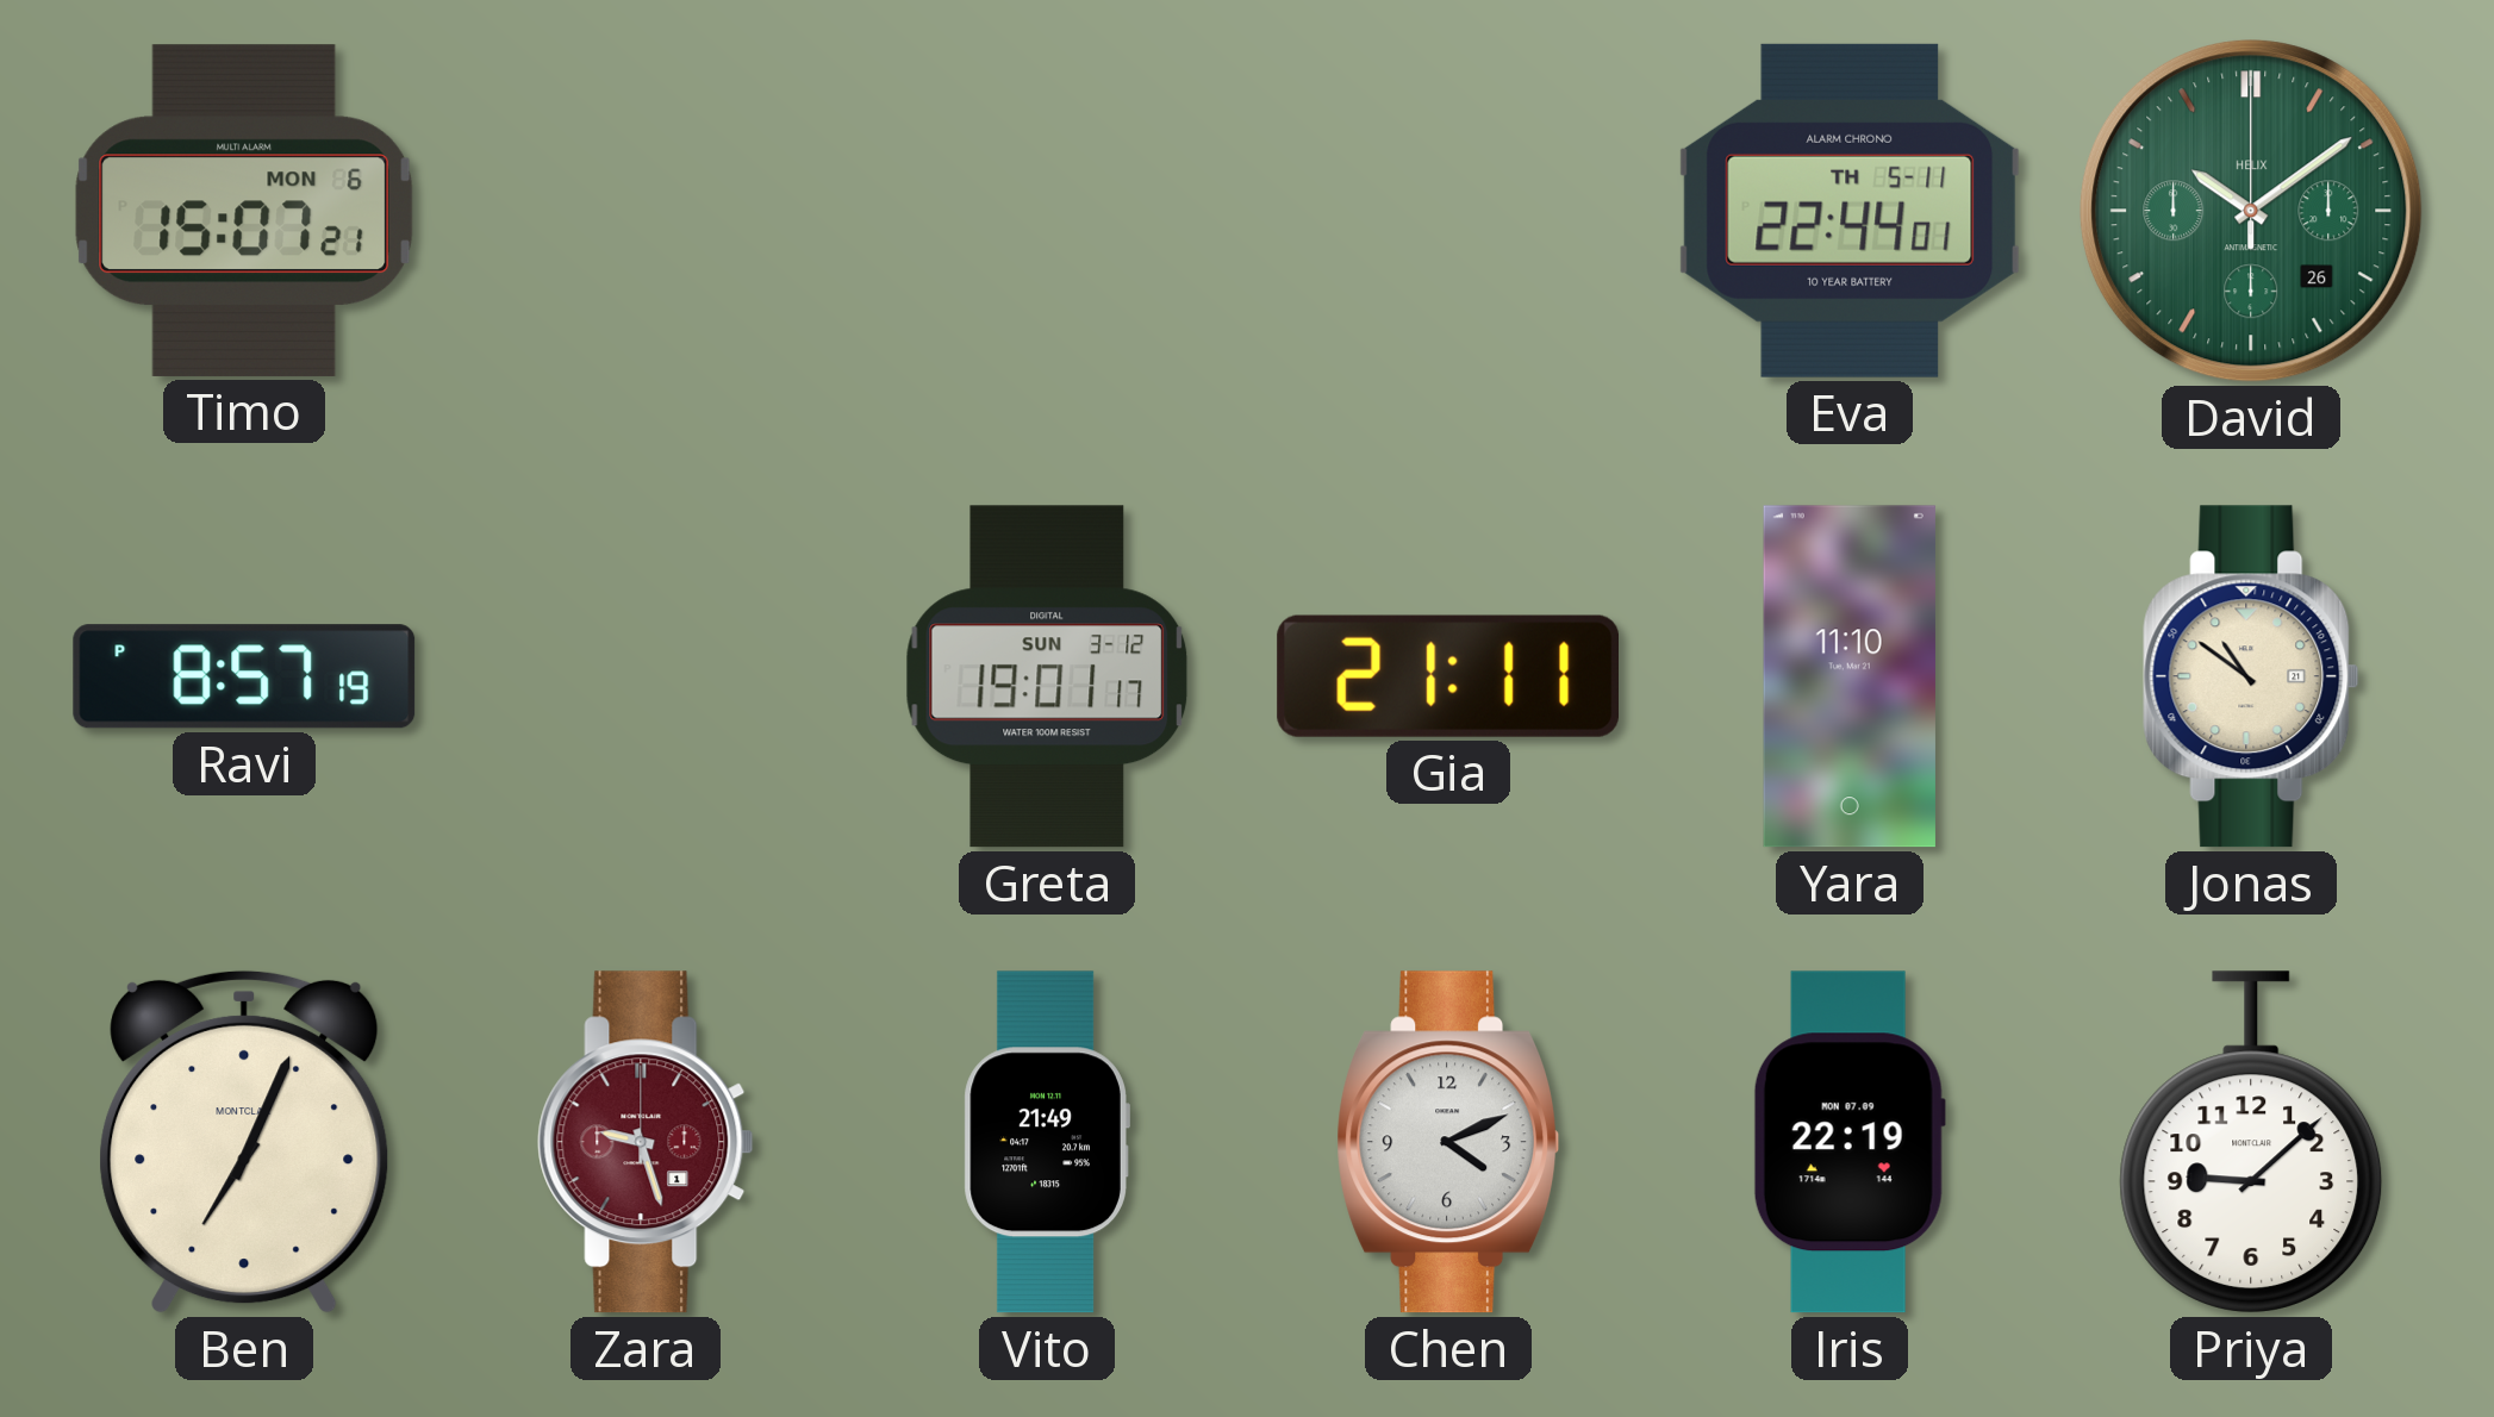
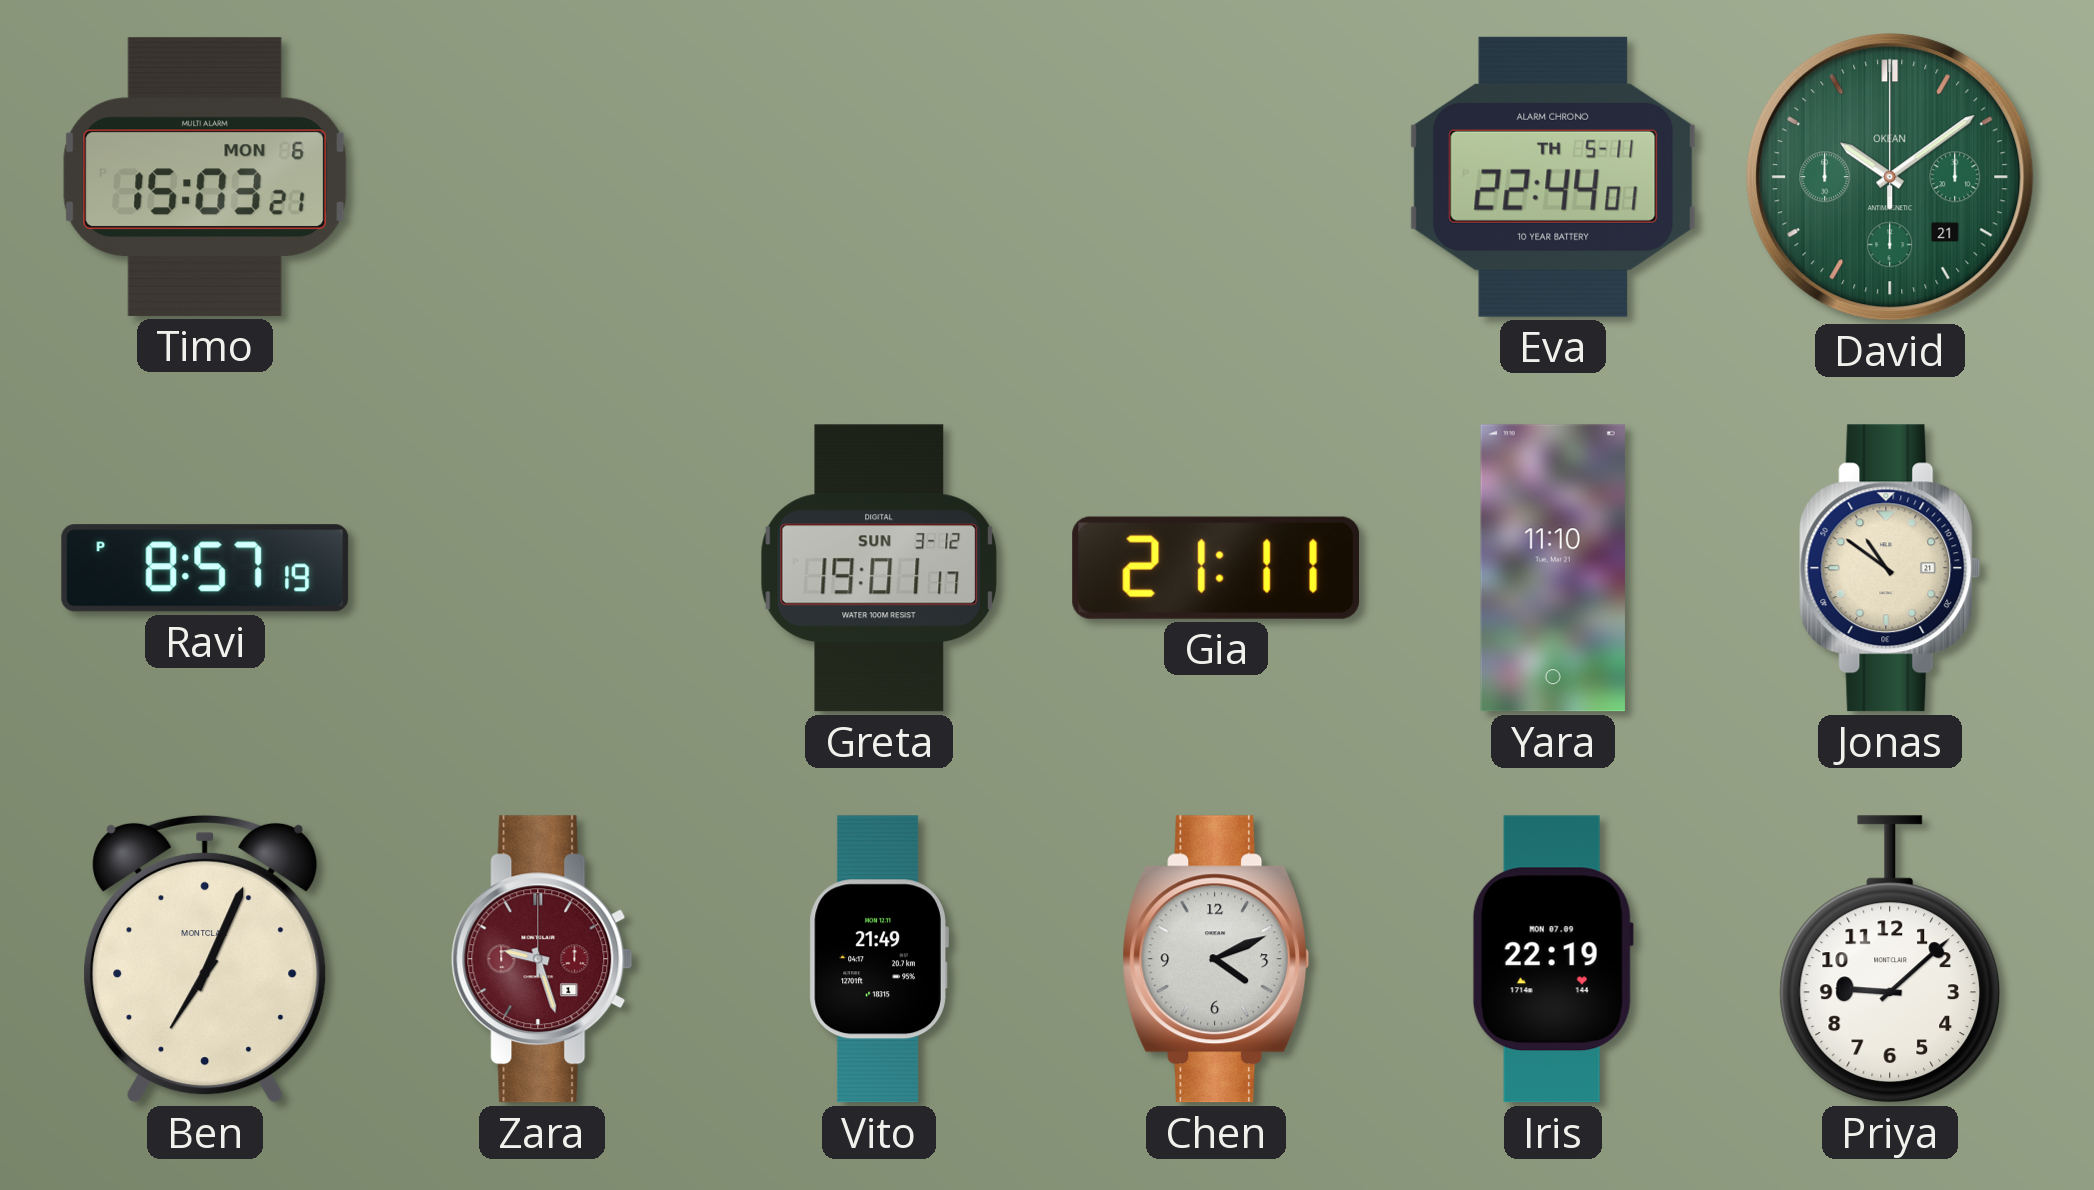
Timo: 15:07 -> 15:03 (205, 177)
David date: 26 -> 21 (1890, 177)
David brand: HELIX -> OKEAN (1890, 177)
